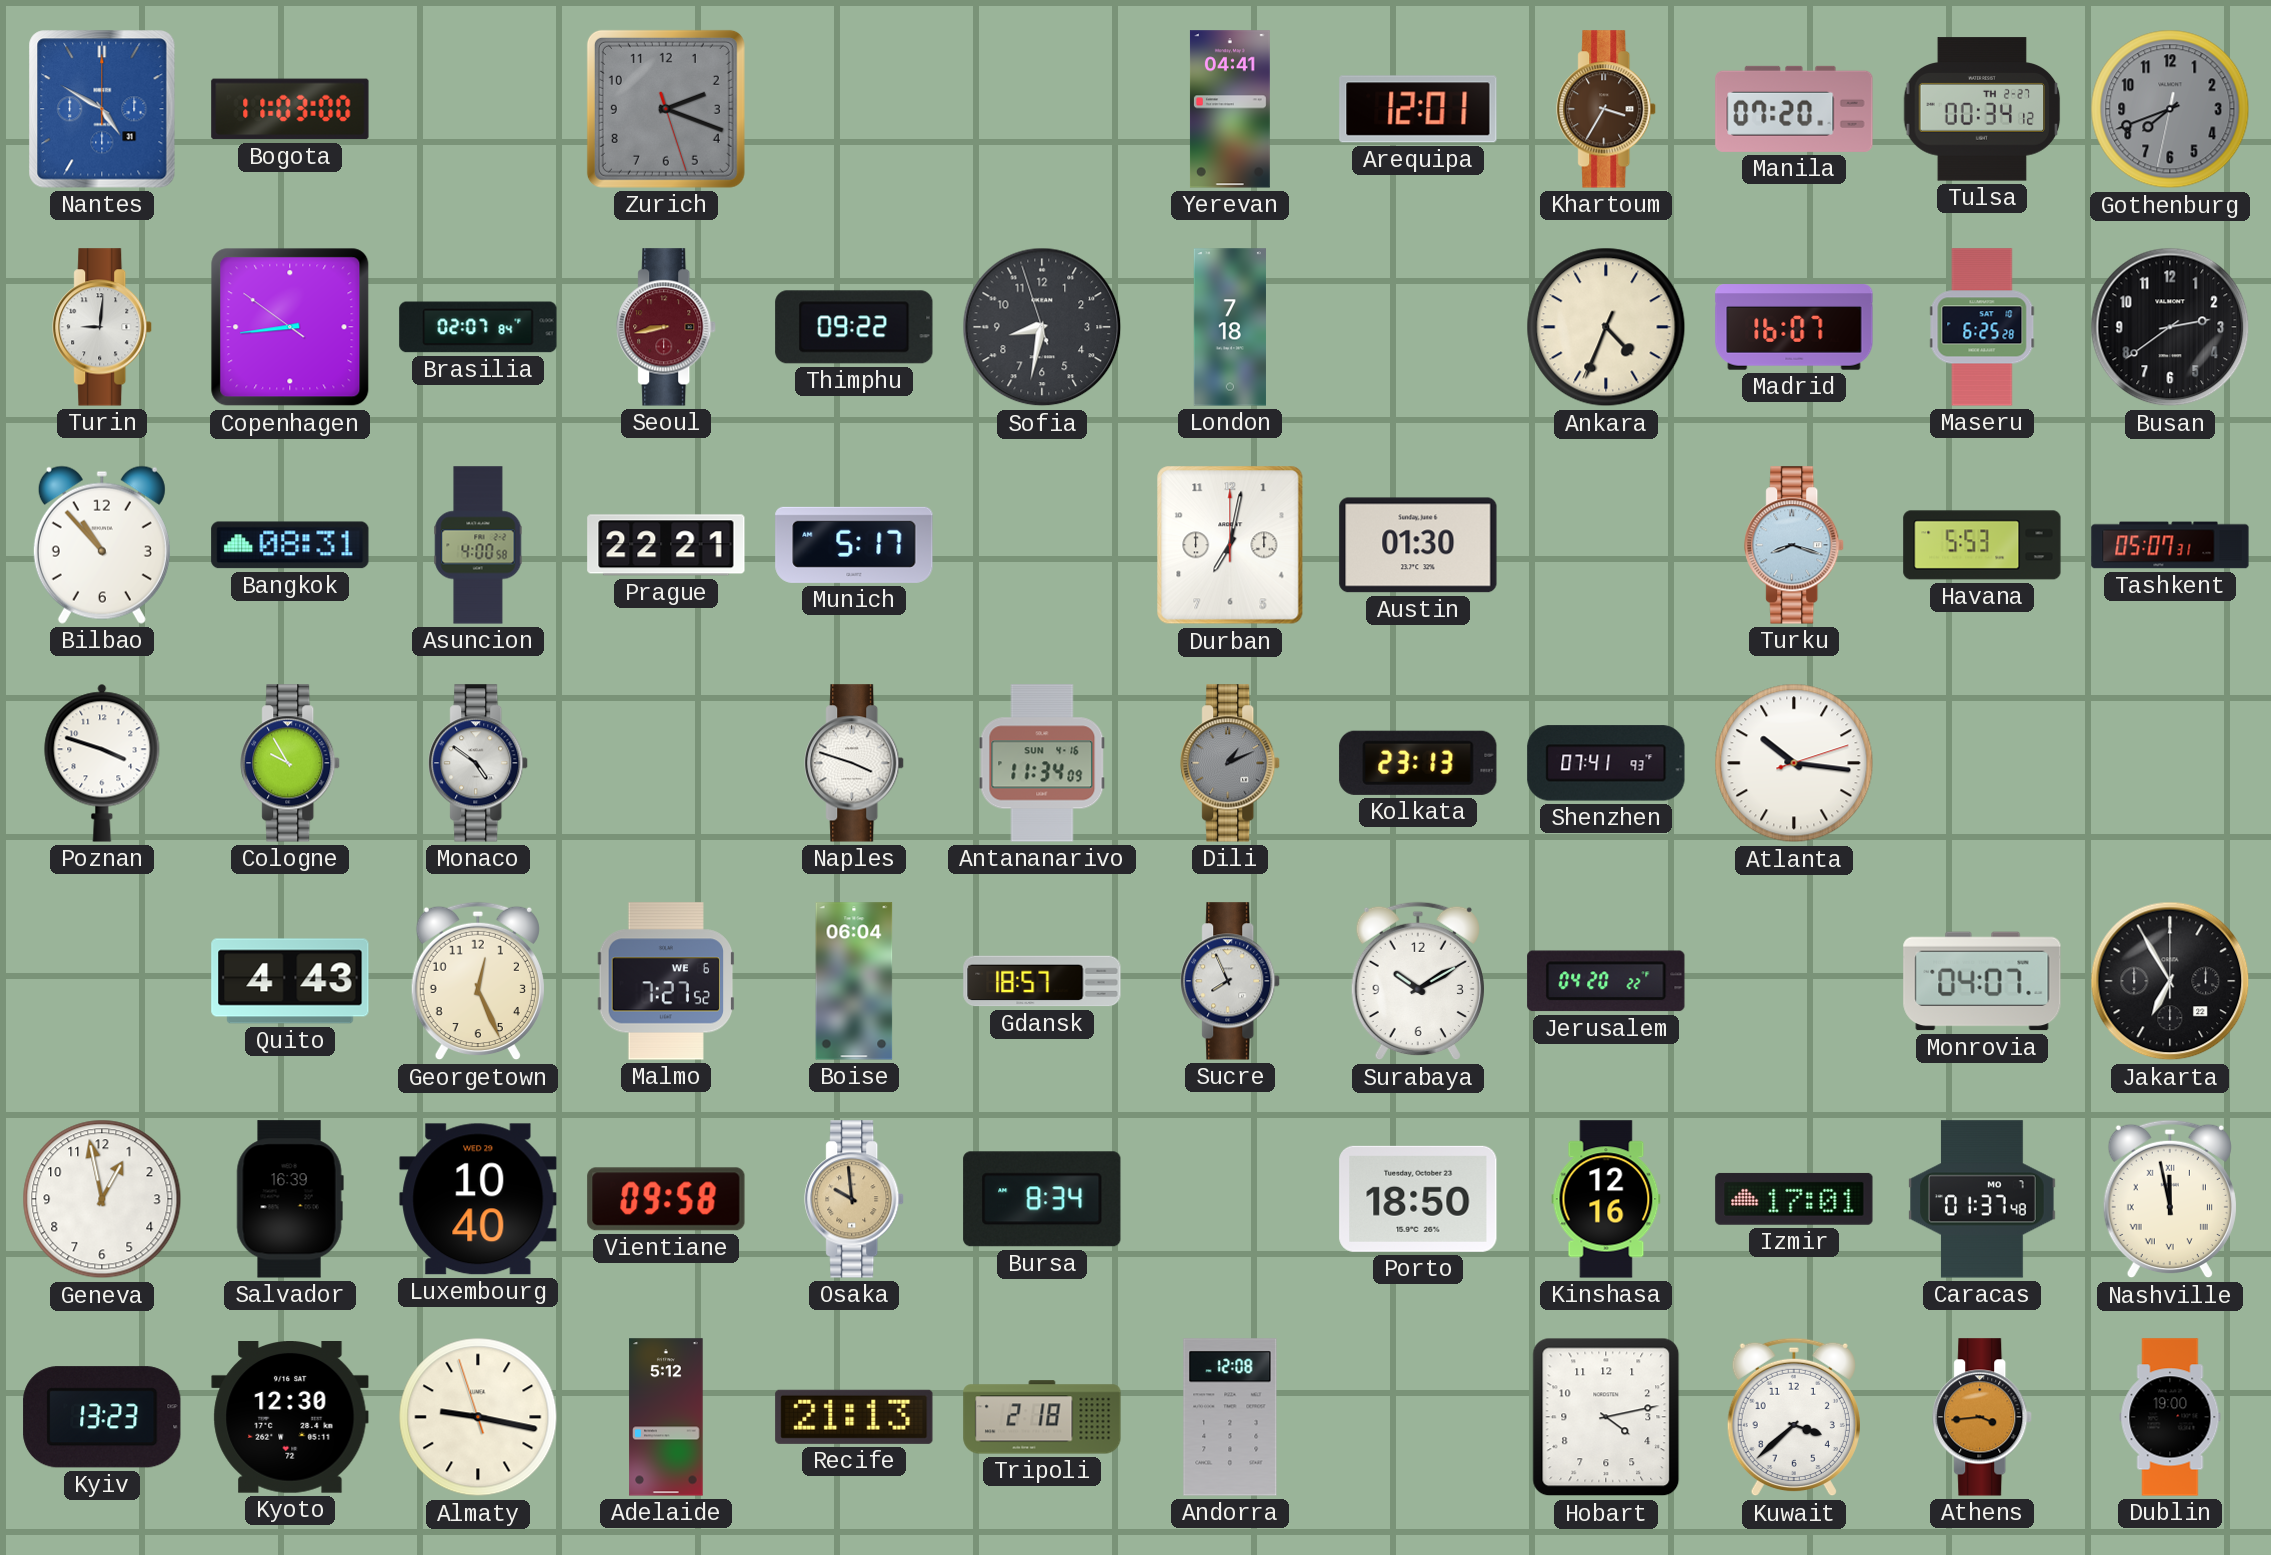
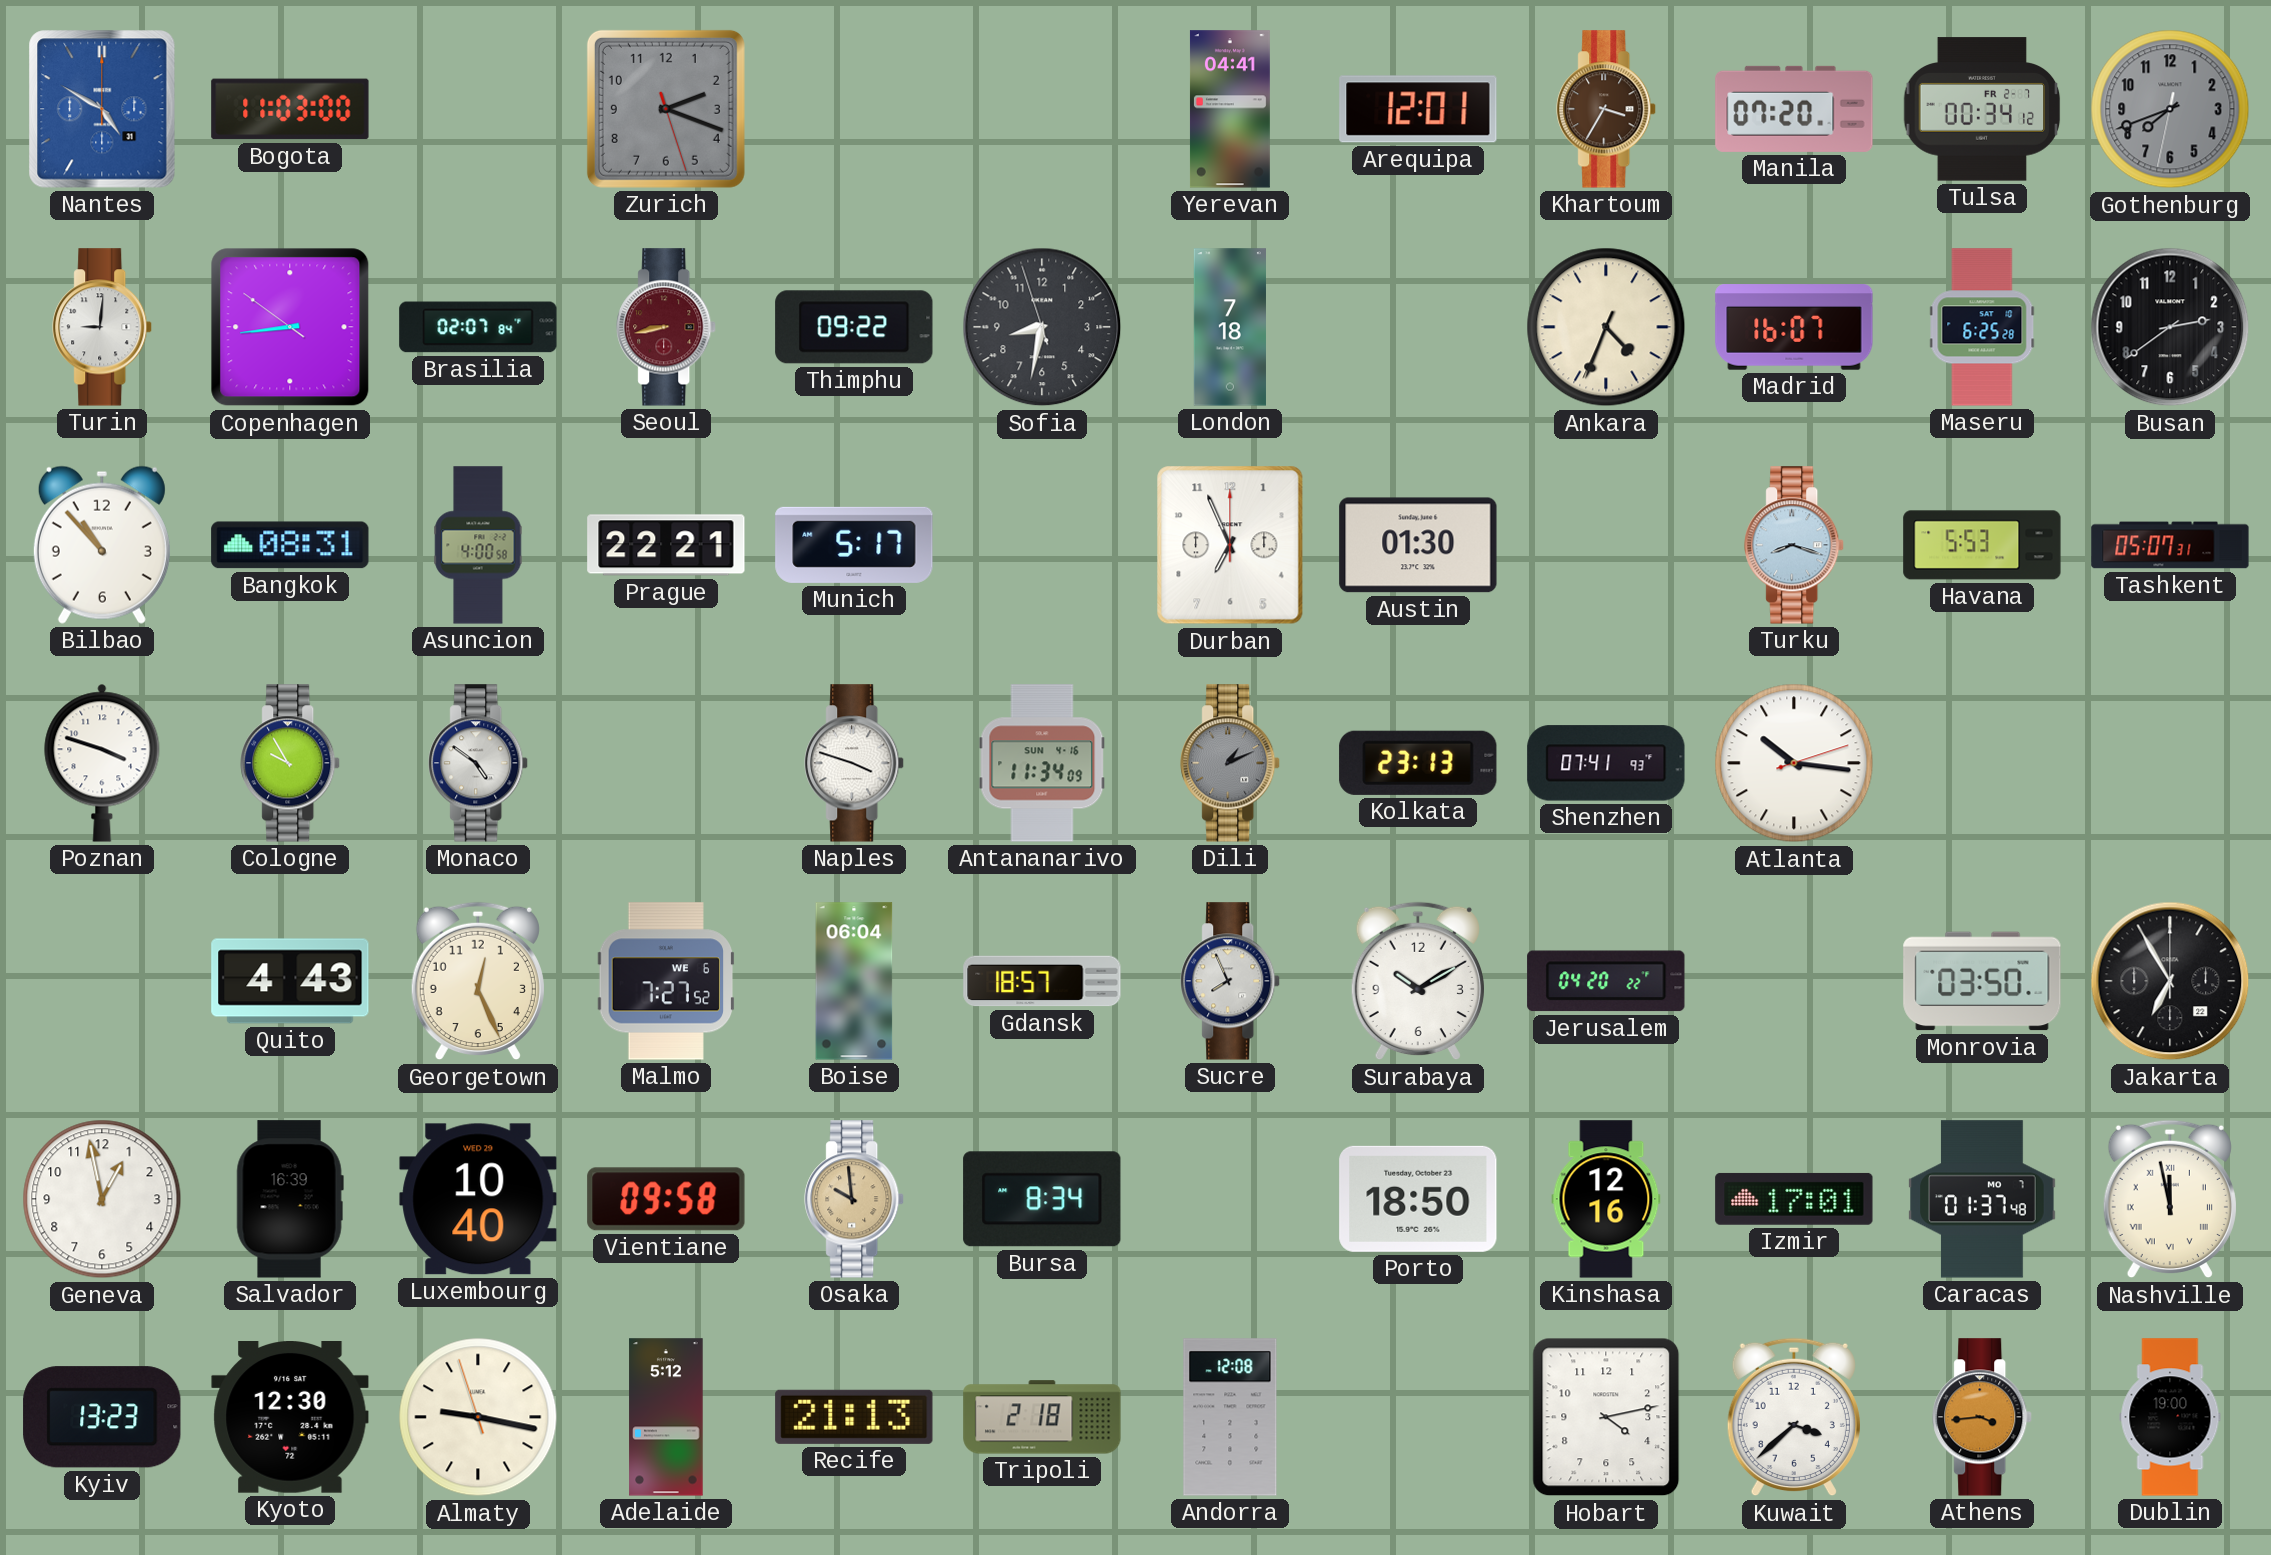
Tulsa date: TH 2-27 -> FR 2-7 (1982, 109)
Durban: 7:02 -> 6:56 (1230, 545)
Monrovia: 04:07 -> 03:50 (1982, 981)
